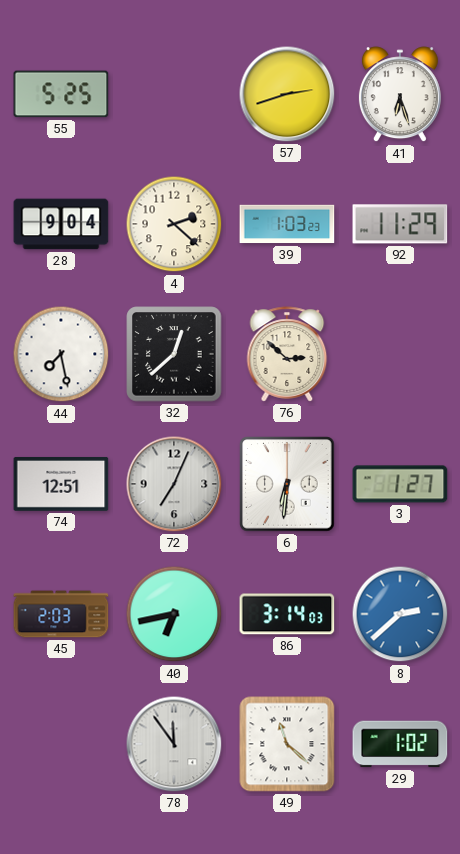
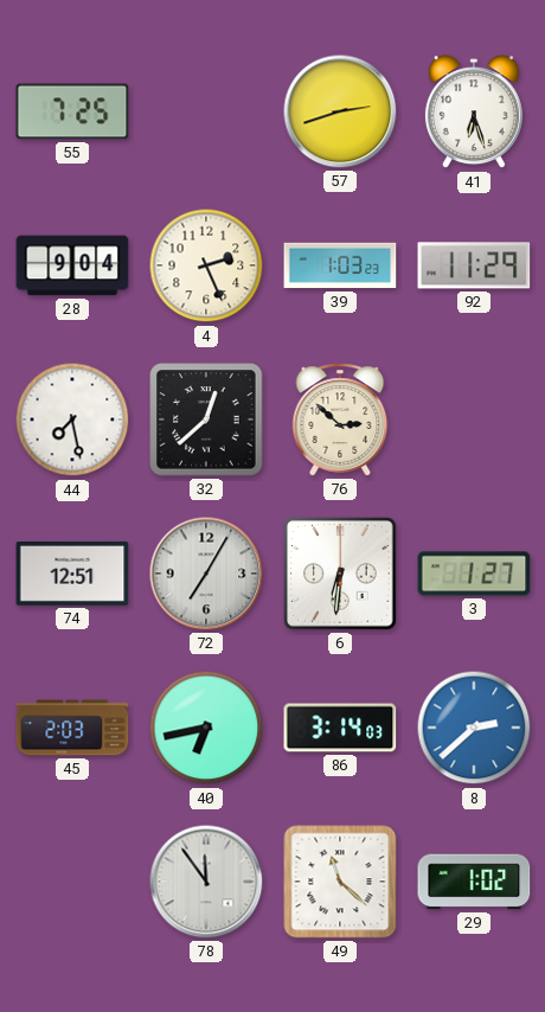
55: 5:25 -> 7:25 (72, 111)
4: 2:22 -> 2:26 (206, 265)
72: 7:04 -> 7:05 (206, 574)
